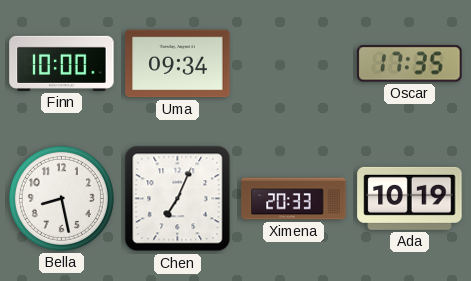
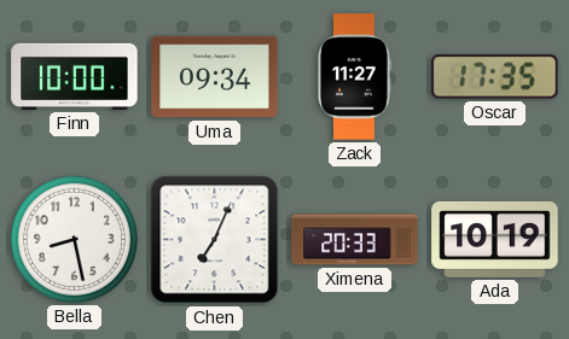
Zack: none -> 11:27 (354, 77)
